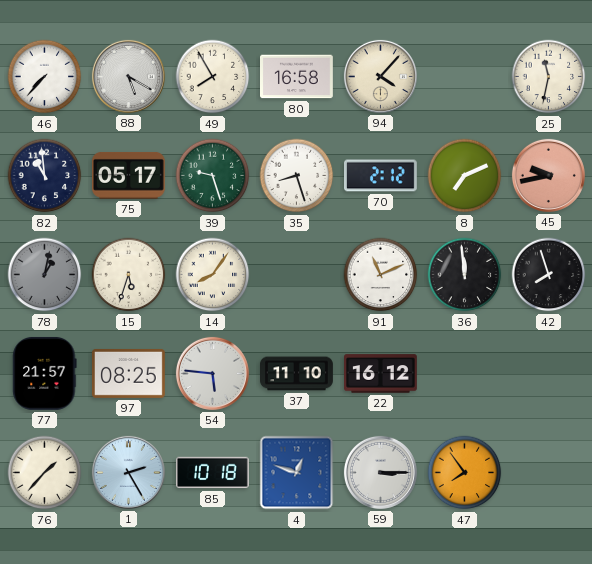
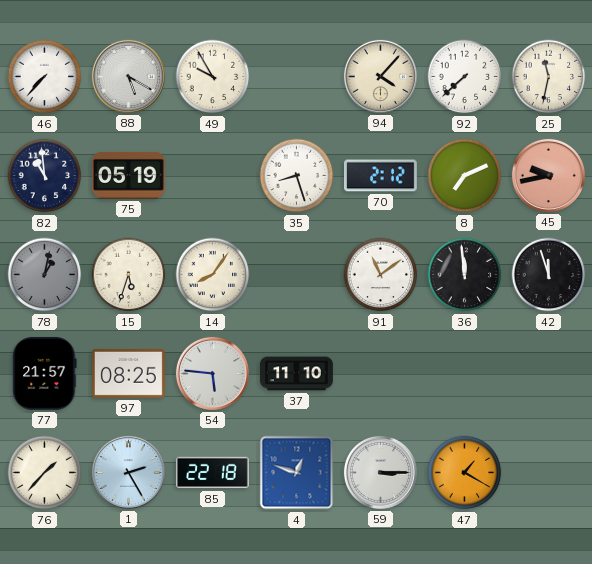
49: 7:55 -> 9:55 (213, 77)
80: 16:58 -> none (297, 77)
92: none -> 7:38 (465, 77)
75: 05:17 -> 05:19 (128, 175)
39: 9:27 -> none (213, 176)
91: 11:11 -> 11:09 (381, 275)
42: 7:57 -> 11:57 (549, 275)
22: 16:12 -> none (381, 374)
85: 10:18 -> 22:18 (213, 473)
47: 7:54 -> 1:20 (465, 473)
